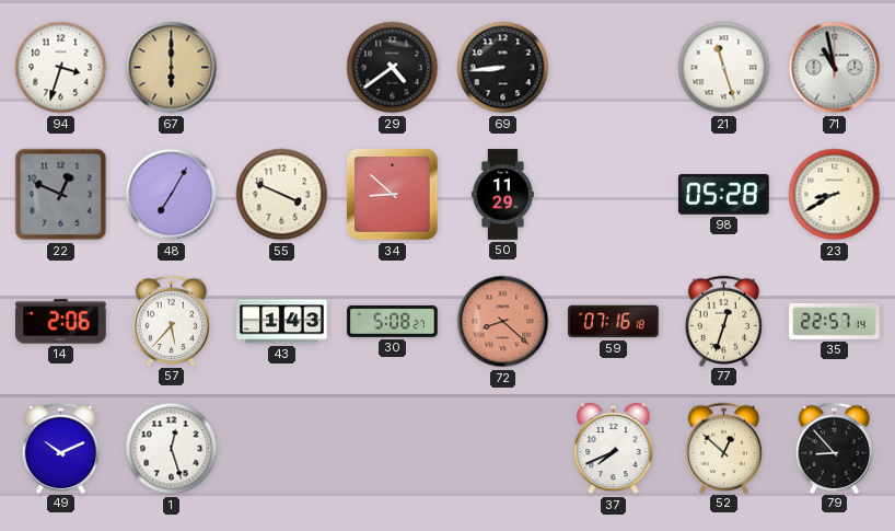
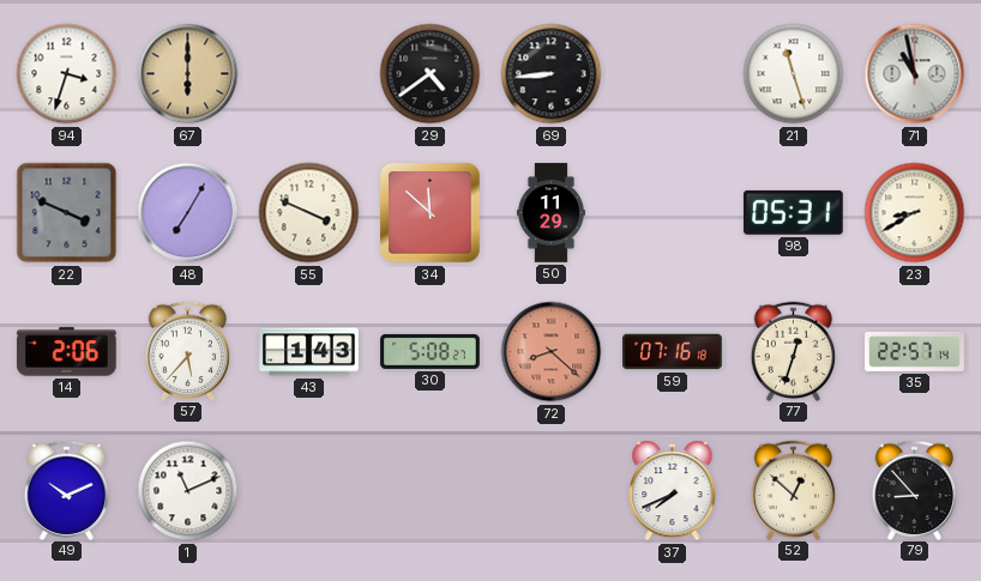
22: 12:49 -> 3:49 (67, 213)
34: 8:52 -> 11:52 (431, 213)
98: 05:28 -> 05:31 (793, 212)
1: 12:27 -> 11:11 (188, 491)
